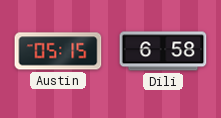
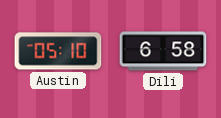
Austin: 05:15 -> 05:10 (58, 51)
